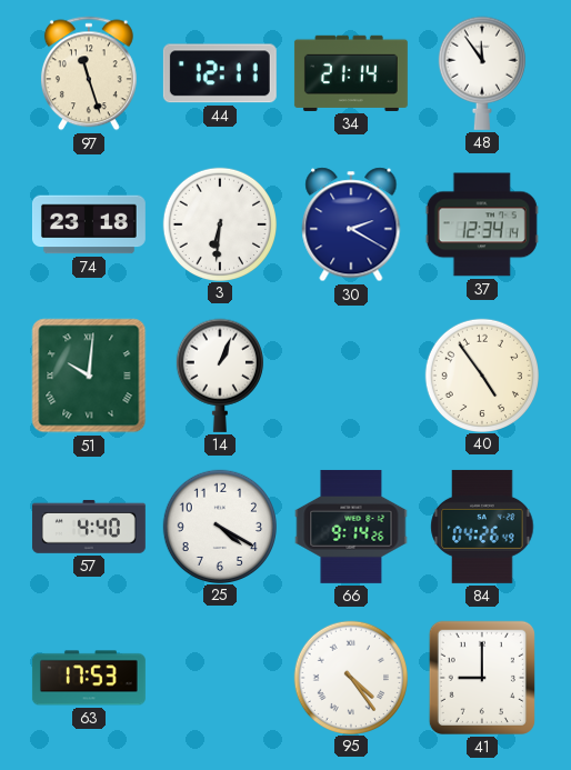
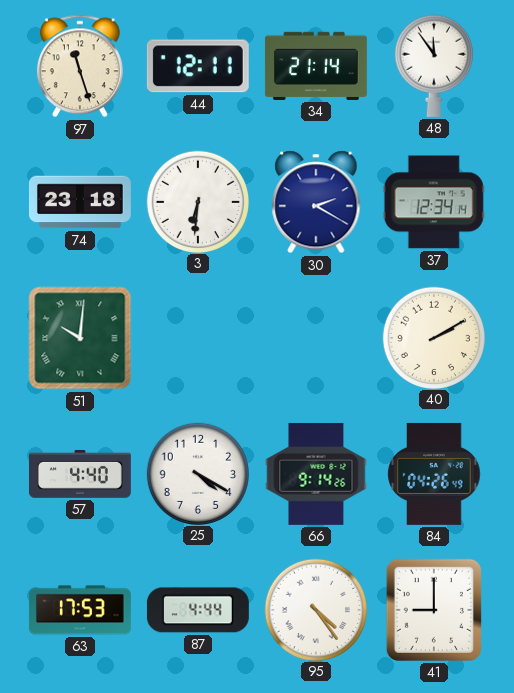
14: 1:04 -> none (220, 376)
40: 4:54 -> 2:10 (433, 337)
87: none -> 4:44 (198, 610)
